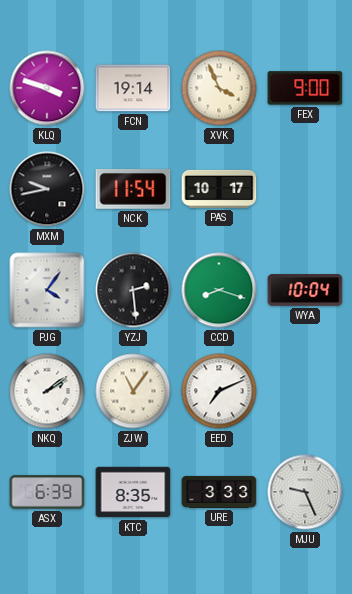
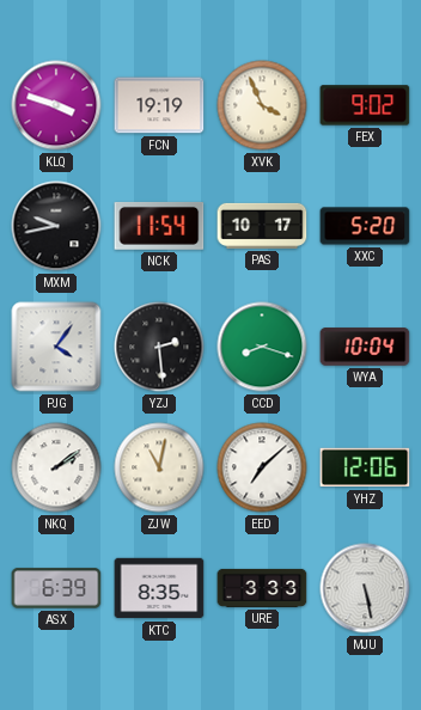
FCN: 19:14 -> 19:19 (159, 105)
FEX: 9:00 -> 9:02 (365, 105)
XXC: none -> 5:20 (365, 226)
ZJW: 11:06 -> 11:02 (159, 467)
EED: 7:11 -> 7:08 (262, 467)
YHZ: none -> 12:06 (365, 467)
MJU: 9:26 -> 5:28 (365, 588)
